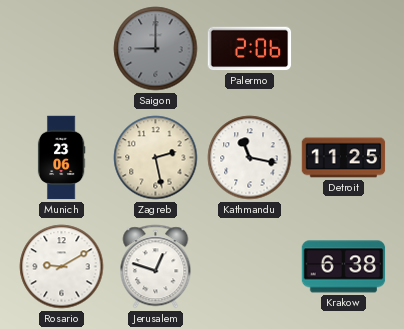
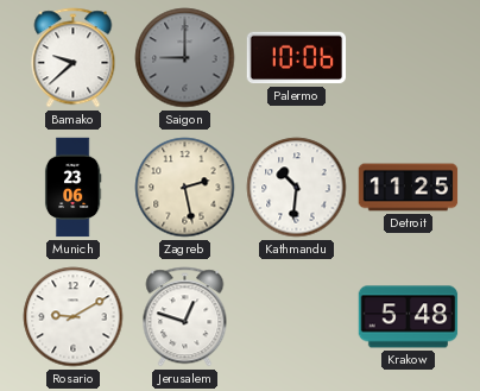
Bamako: none -> 9:38 (74, 58)
Palermo: 2:06 -> 10:06 (297, 58)
Kathmandu: 11:17 -> 10:31 (297, 188)
Krakow: 6:38 -> 5:48 (409, 317)
